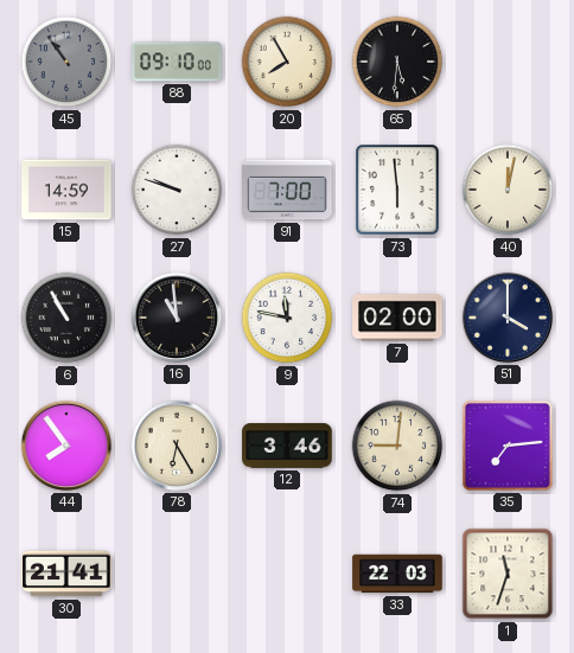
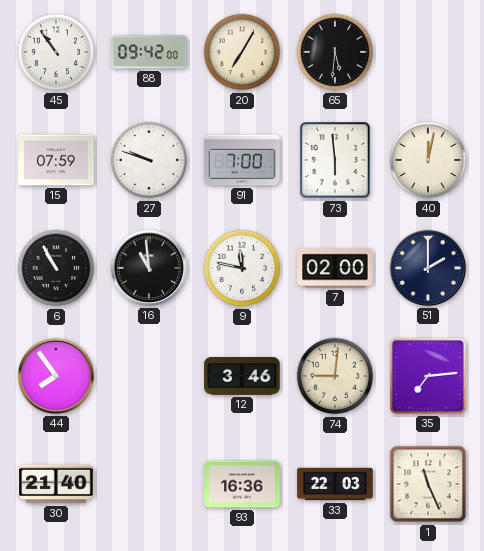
45 dial: grey -> white (56, 52)
88: 09:10 -> 09:42 (149, 52)
20: 7:55 -> 7:05 (242, 52)
15: 14:59 -> 07:59 (56, 160)
51: 4:00 -> 2:00 (428, 268)
78: 6:25 -> none (177, 446)
30: 21:41 -> 21:40 (56, 484)
93: none -> 16:36 (242, 484)
1: 11:33 -> 11:26 (428, 484)
